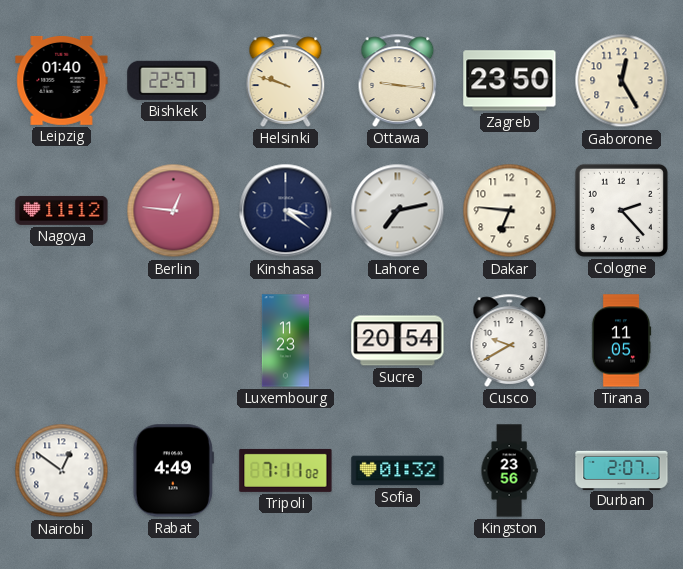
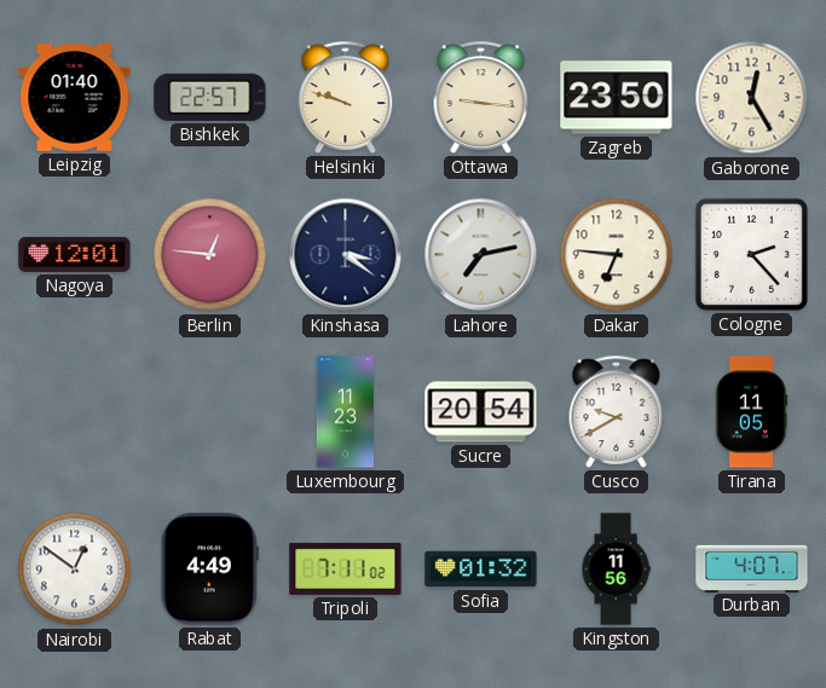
Nagoya: 11:12 -> 12:01 (75, 254)
Kingston: 23:56 -> 11:56 (616, 570)
Durban: 2:07 -> 4:07 (752, 568)
